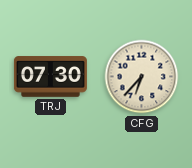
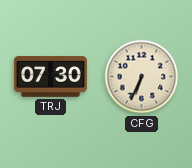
CFG: 6:37 -> 6:34 (142, 77)
